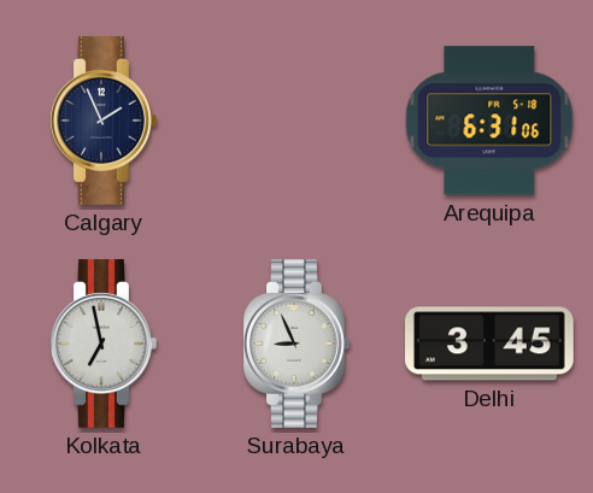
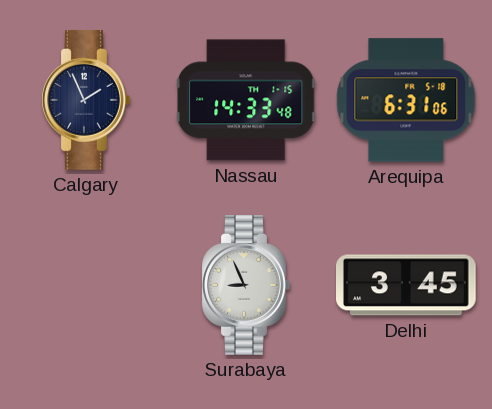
Nassau: none -> 14:33 (246, 100)
Kolkata: 6:58 -> none (104, 345)
